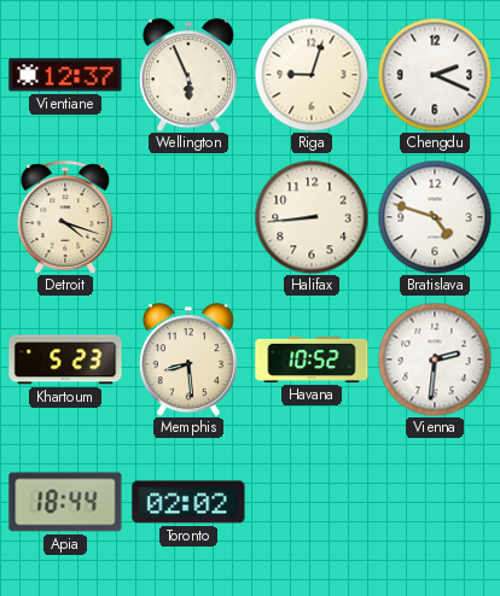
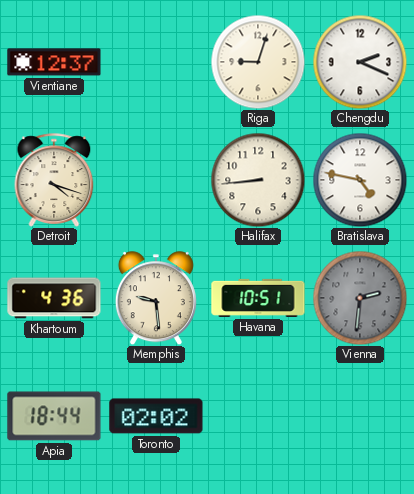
Wellington: 5:56 -> none (188, 75)
Bratislava: 4:48 -> 4:47 (360, 180)
Khartoum: 5:23 -> 4:36 (54, 298)
Memphis: 8:29 -> 9:29 (156, 298)
Havana: 10:52 -> 10:51 (258, 298)
Vienna dial: white -> grey (360, 298)
